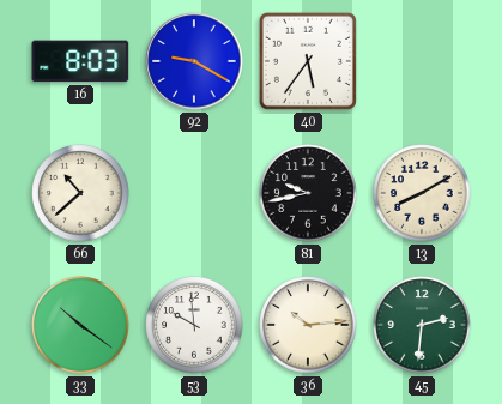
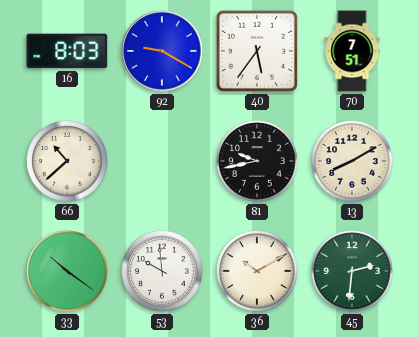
70: none -> 7:51 (352, 51)
36: 10:14 -> 10:10 (257, 271)
